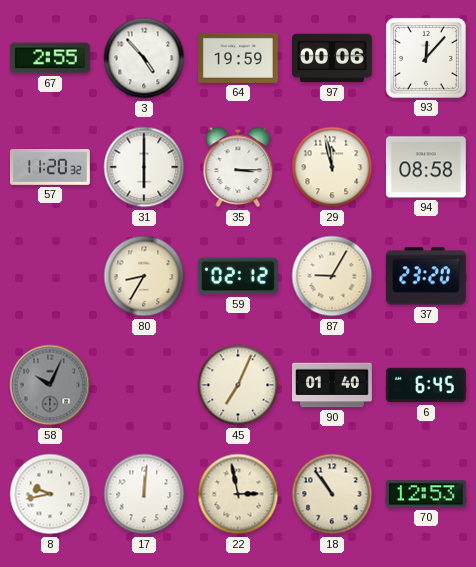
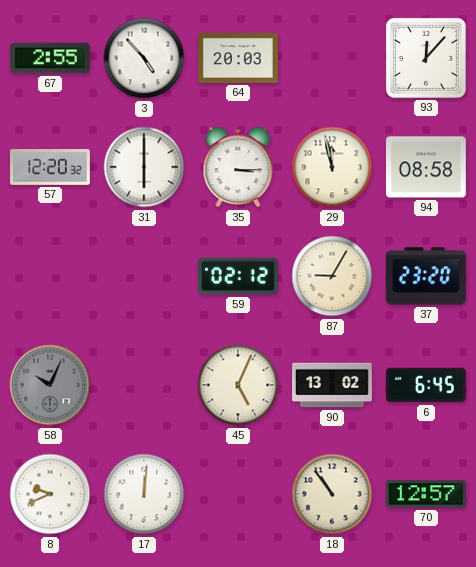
64: 19:59 -> 20:03 (239, 58)
97: 00:06 -> none (333, 58)
57: 11:20 -> 12:20 (51, 168)
80: 8:35 -> none (144, 276)
45: 7:04 -> 5:04 (238, 385)
90: 01:40 -> 13:02 (333, 385)
8: 9:43 -> 9:41 (50, 494)
22: 2:58 -> none (238, 494)
70: 12:53 -> 12:57 (427, 494)
